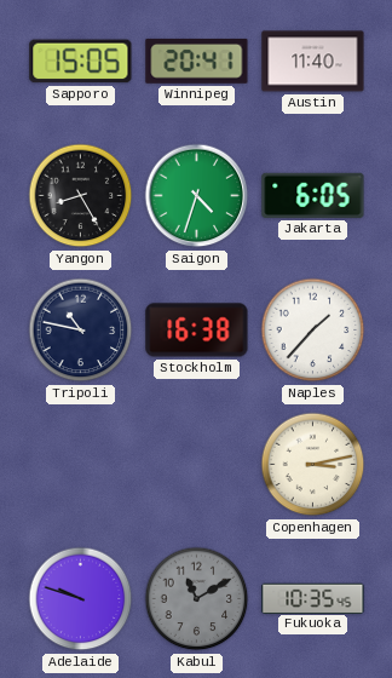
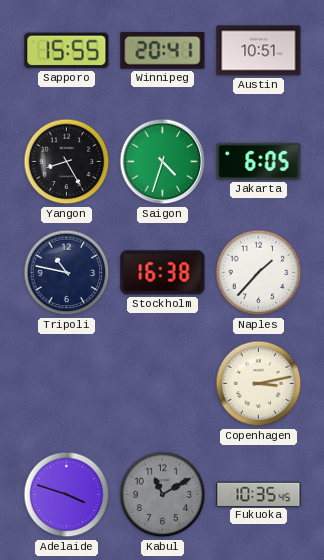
Sapporo: 15:05 -> 15:55 (67, 51)
Austin: 11:40 -> 10:51 (259, 51)
Adelaide: 9:48 -> 3:48 (67, 495)
